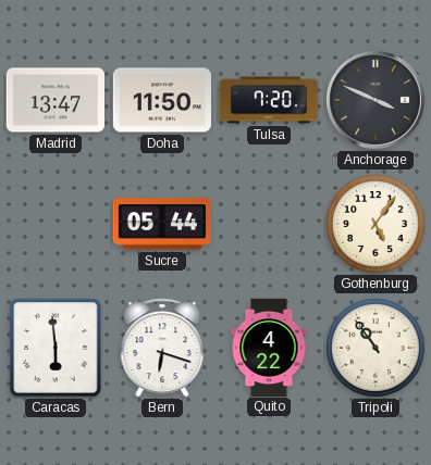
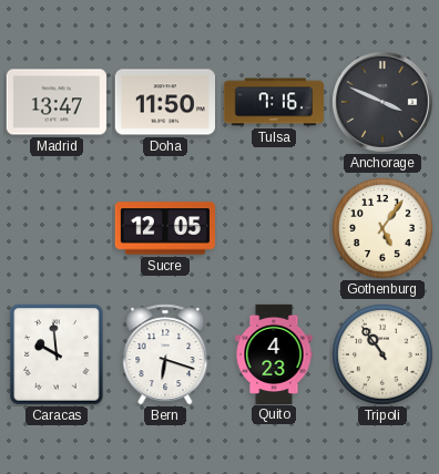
Tulsa: 7:20 -> 7:16 (273, 102)
Sucre: 05:44 -> 12:05 (164, 228)
Caracas: 5:59 -> 9:59 (57, 354)
Quito: 4:22 -> 4:23 (274, 353)
